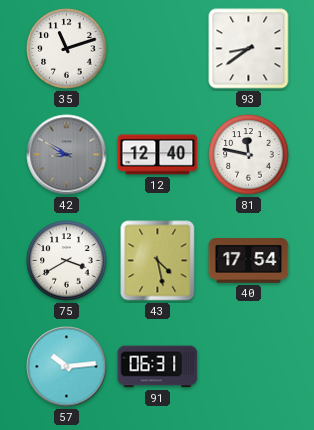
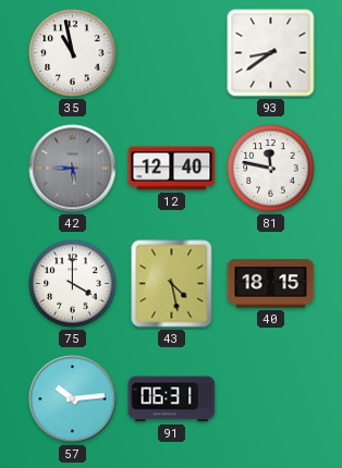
35: 11:12 -> 10:58 (73, 53)
42: 8:50 -> 5:45 (73, 169)
75: 3:40 -> 4:00 (73, 284)
40: 17:54 -> 18:15 (271, 284)
